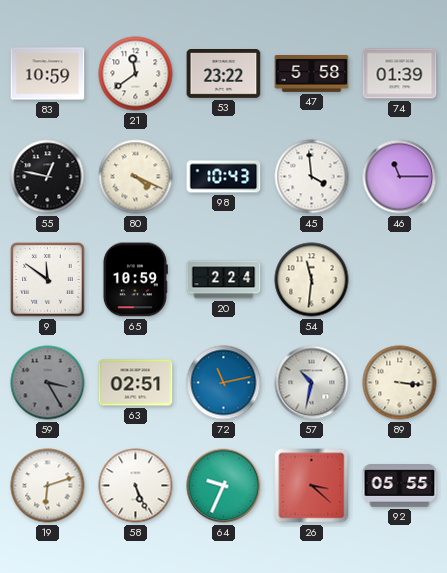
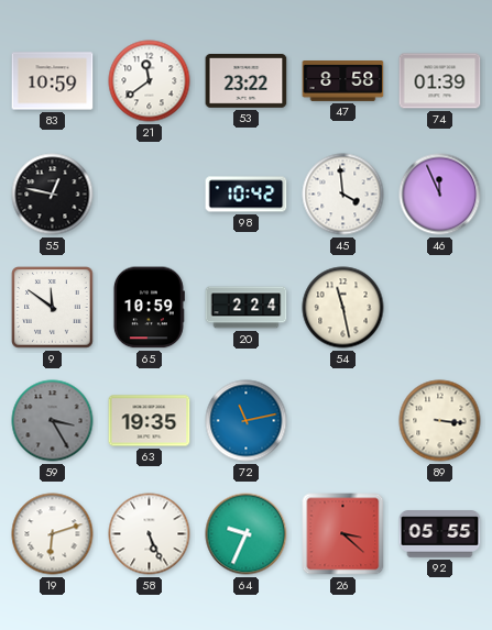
47: 5:58 -> 8:58 (343, 81)
80: 4:19 -> none (136, 177)
98: 10:43 -> 10:42 (247, 195)
46: 11:15 -> 11:56 (440, 195)
54: 11:31 -> 11:28 (343, 308)
63: 02:51 -> 19:35 (150, 421)
57: 10:32 -> none (312, 383)
